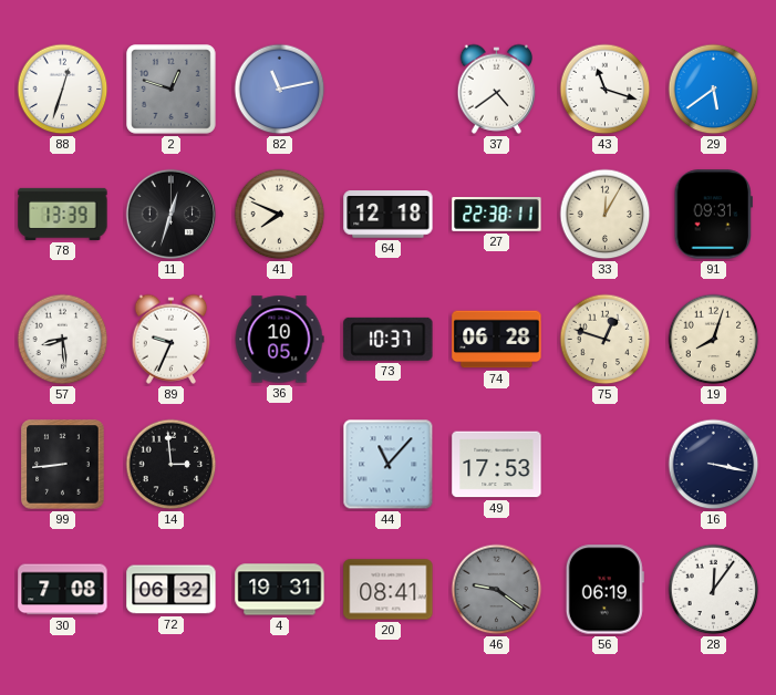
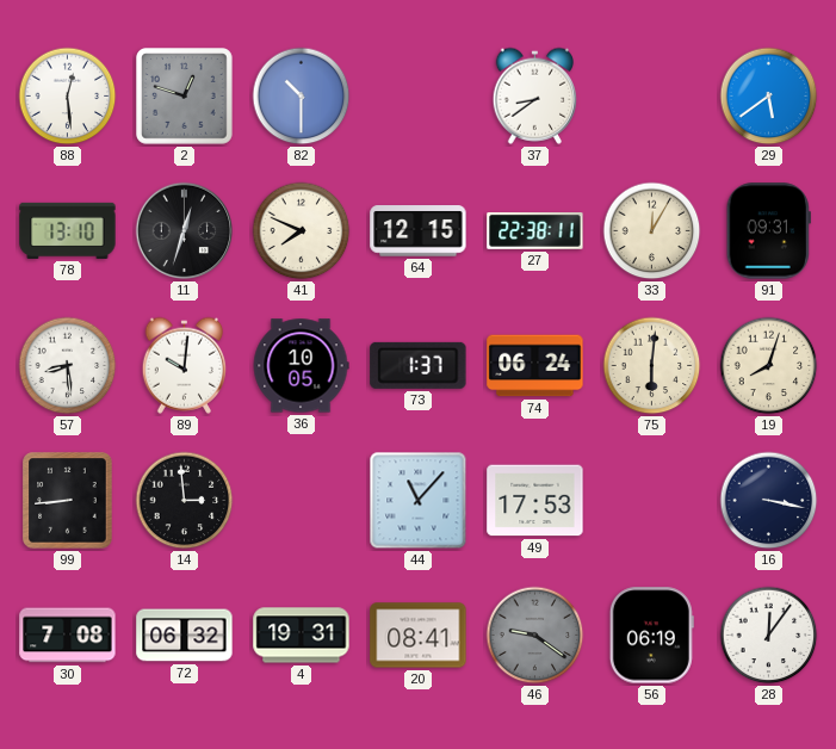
88: 12:33 -> 12:29 (68, 97)
82: 11:13 -> 10:30 (302, 97)
37: 4:39 -> 8:39 (535, 95)
43: 11:18 -> none (606, 90)
78: 13:39 -> 13:10 (68, 230)
64: 12:18 -> 12:15 (419, 231)
89: 9:34 -> 10:01 (185, 365)
73: 10:37 -> 1:37 (419, 365)
74: 06:28 -> 06:24 (535, 366)
75: 12:48 -> 6:01 (652, 366)
